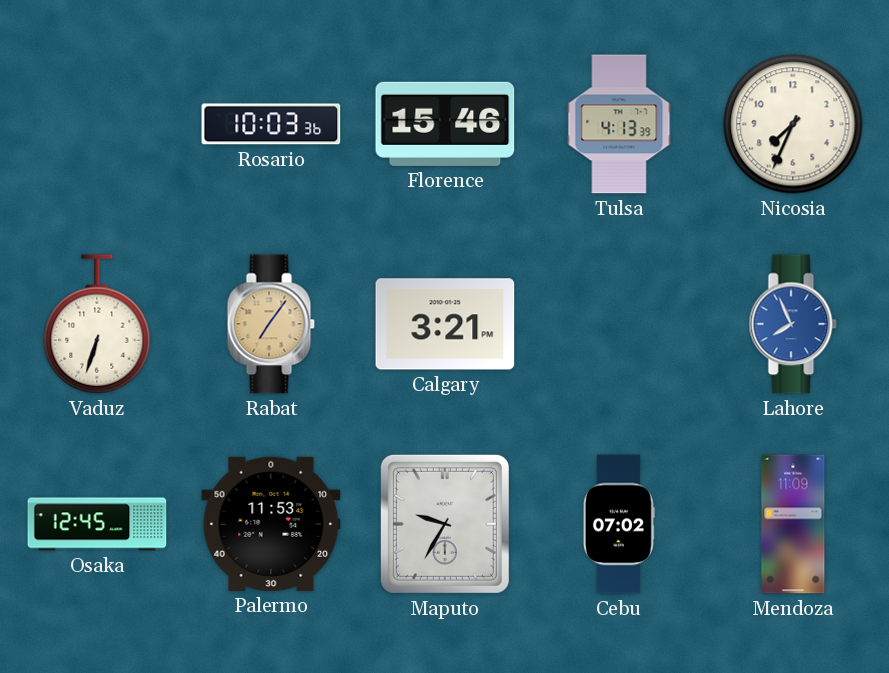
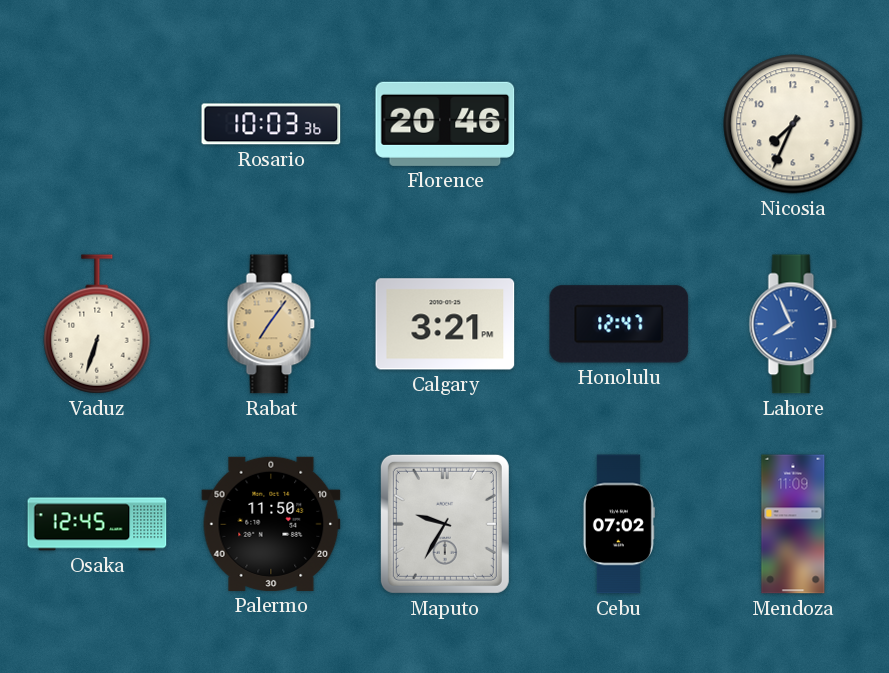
Florence: 15:46 -> 20:46 (445, 124)
Tulsa: 4:13 -> none (619, 124)
Honolulu: none -> 12:47 (619, 324)
Palermo: 11:53 -> 11:50 (271, 524)
